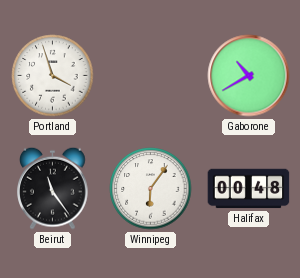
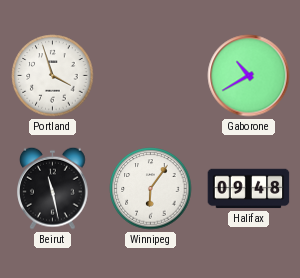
Beirut: 11:24 -> 11:28 (53, 188)
Halifax: 00:48 -> 09:48 (249, 189)
